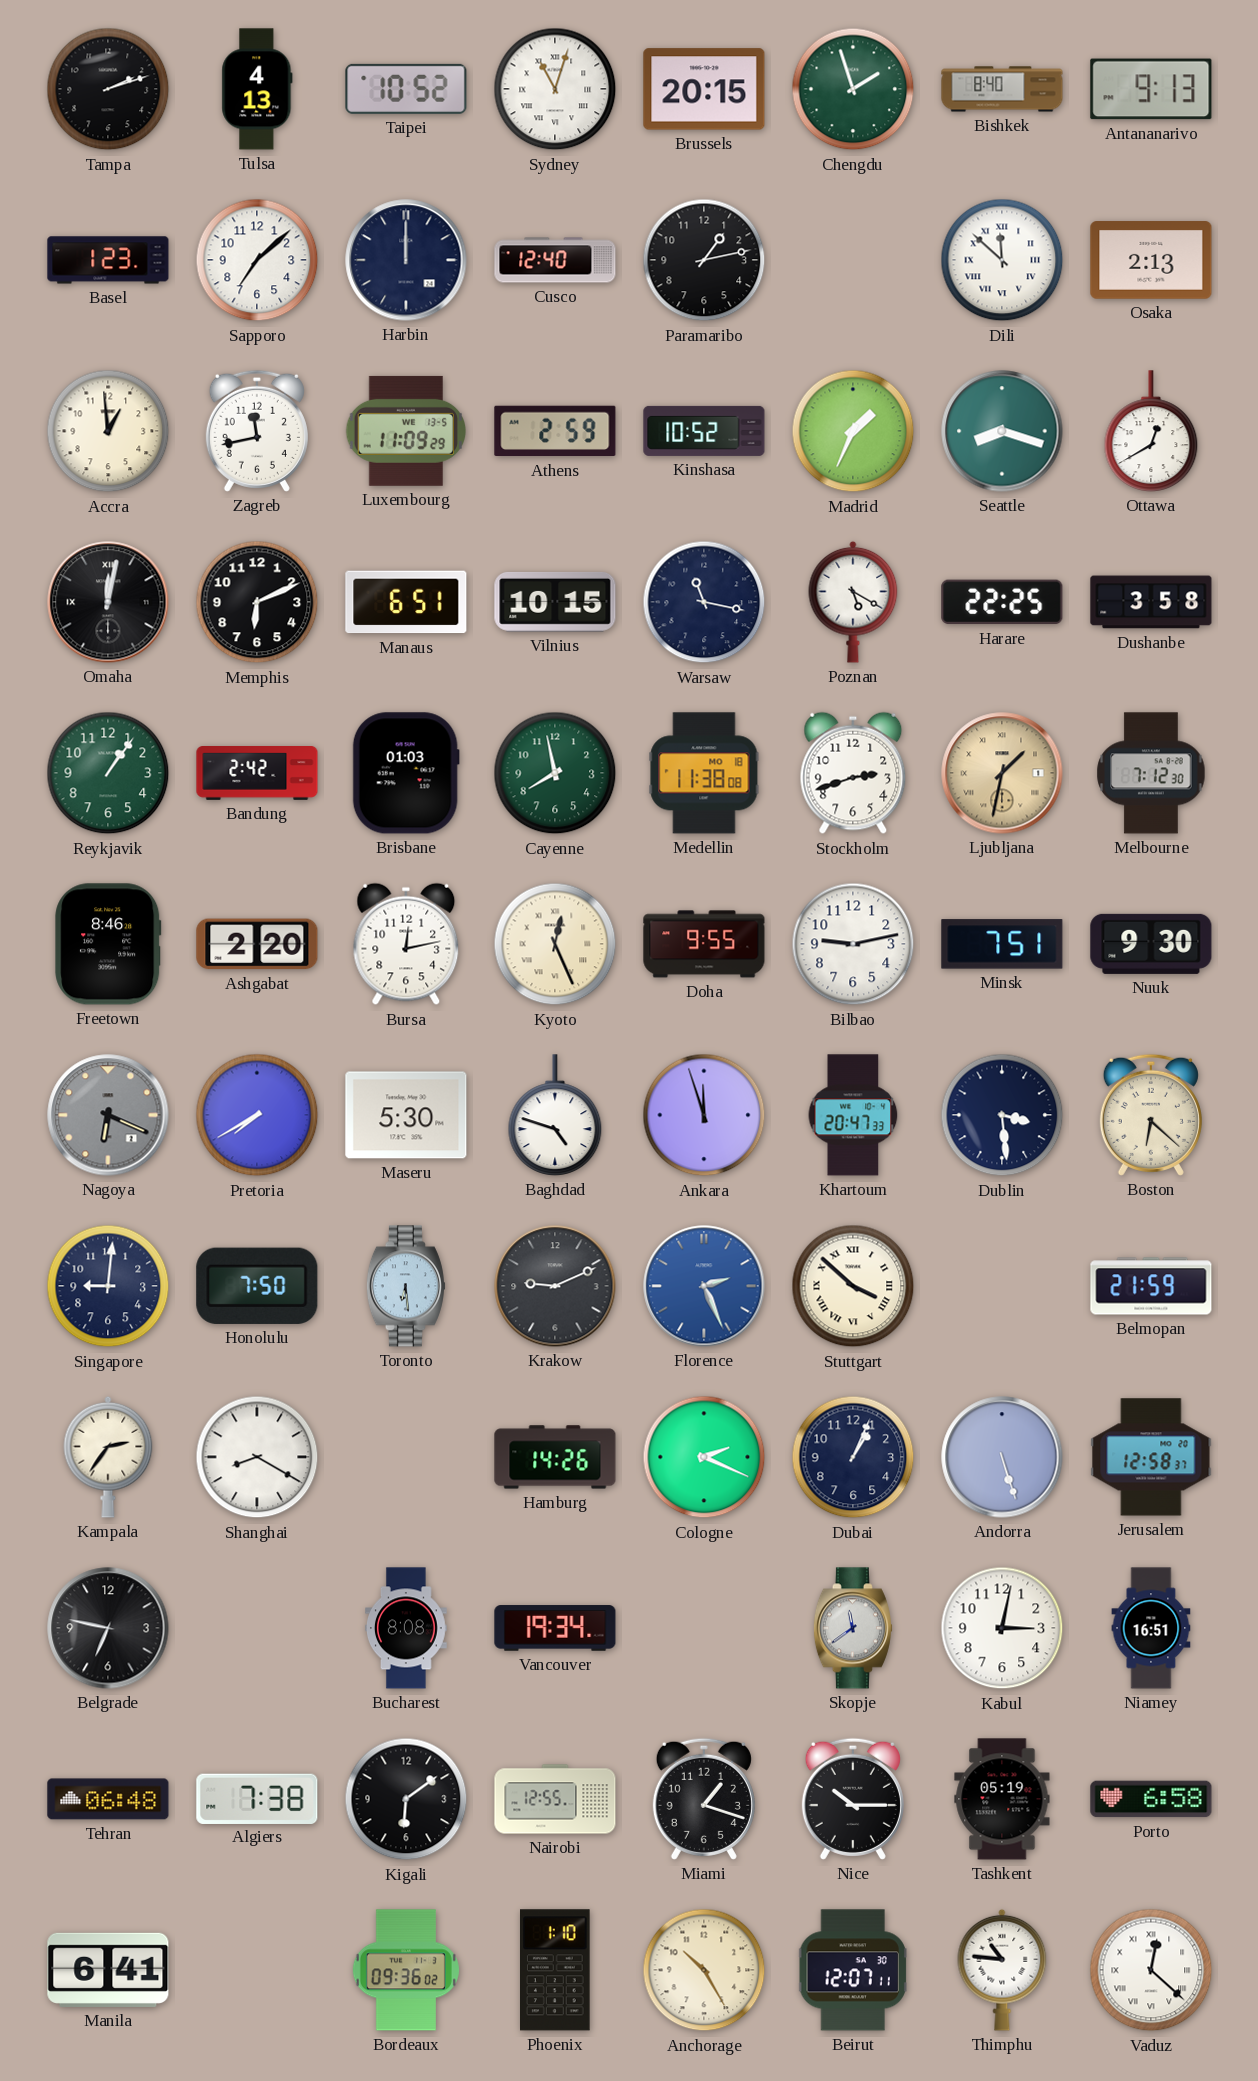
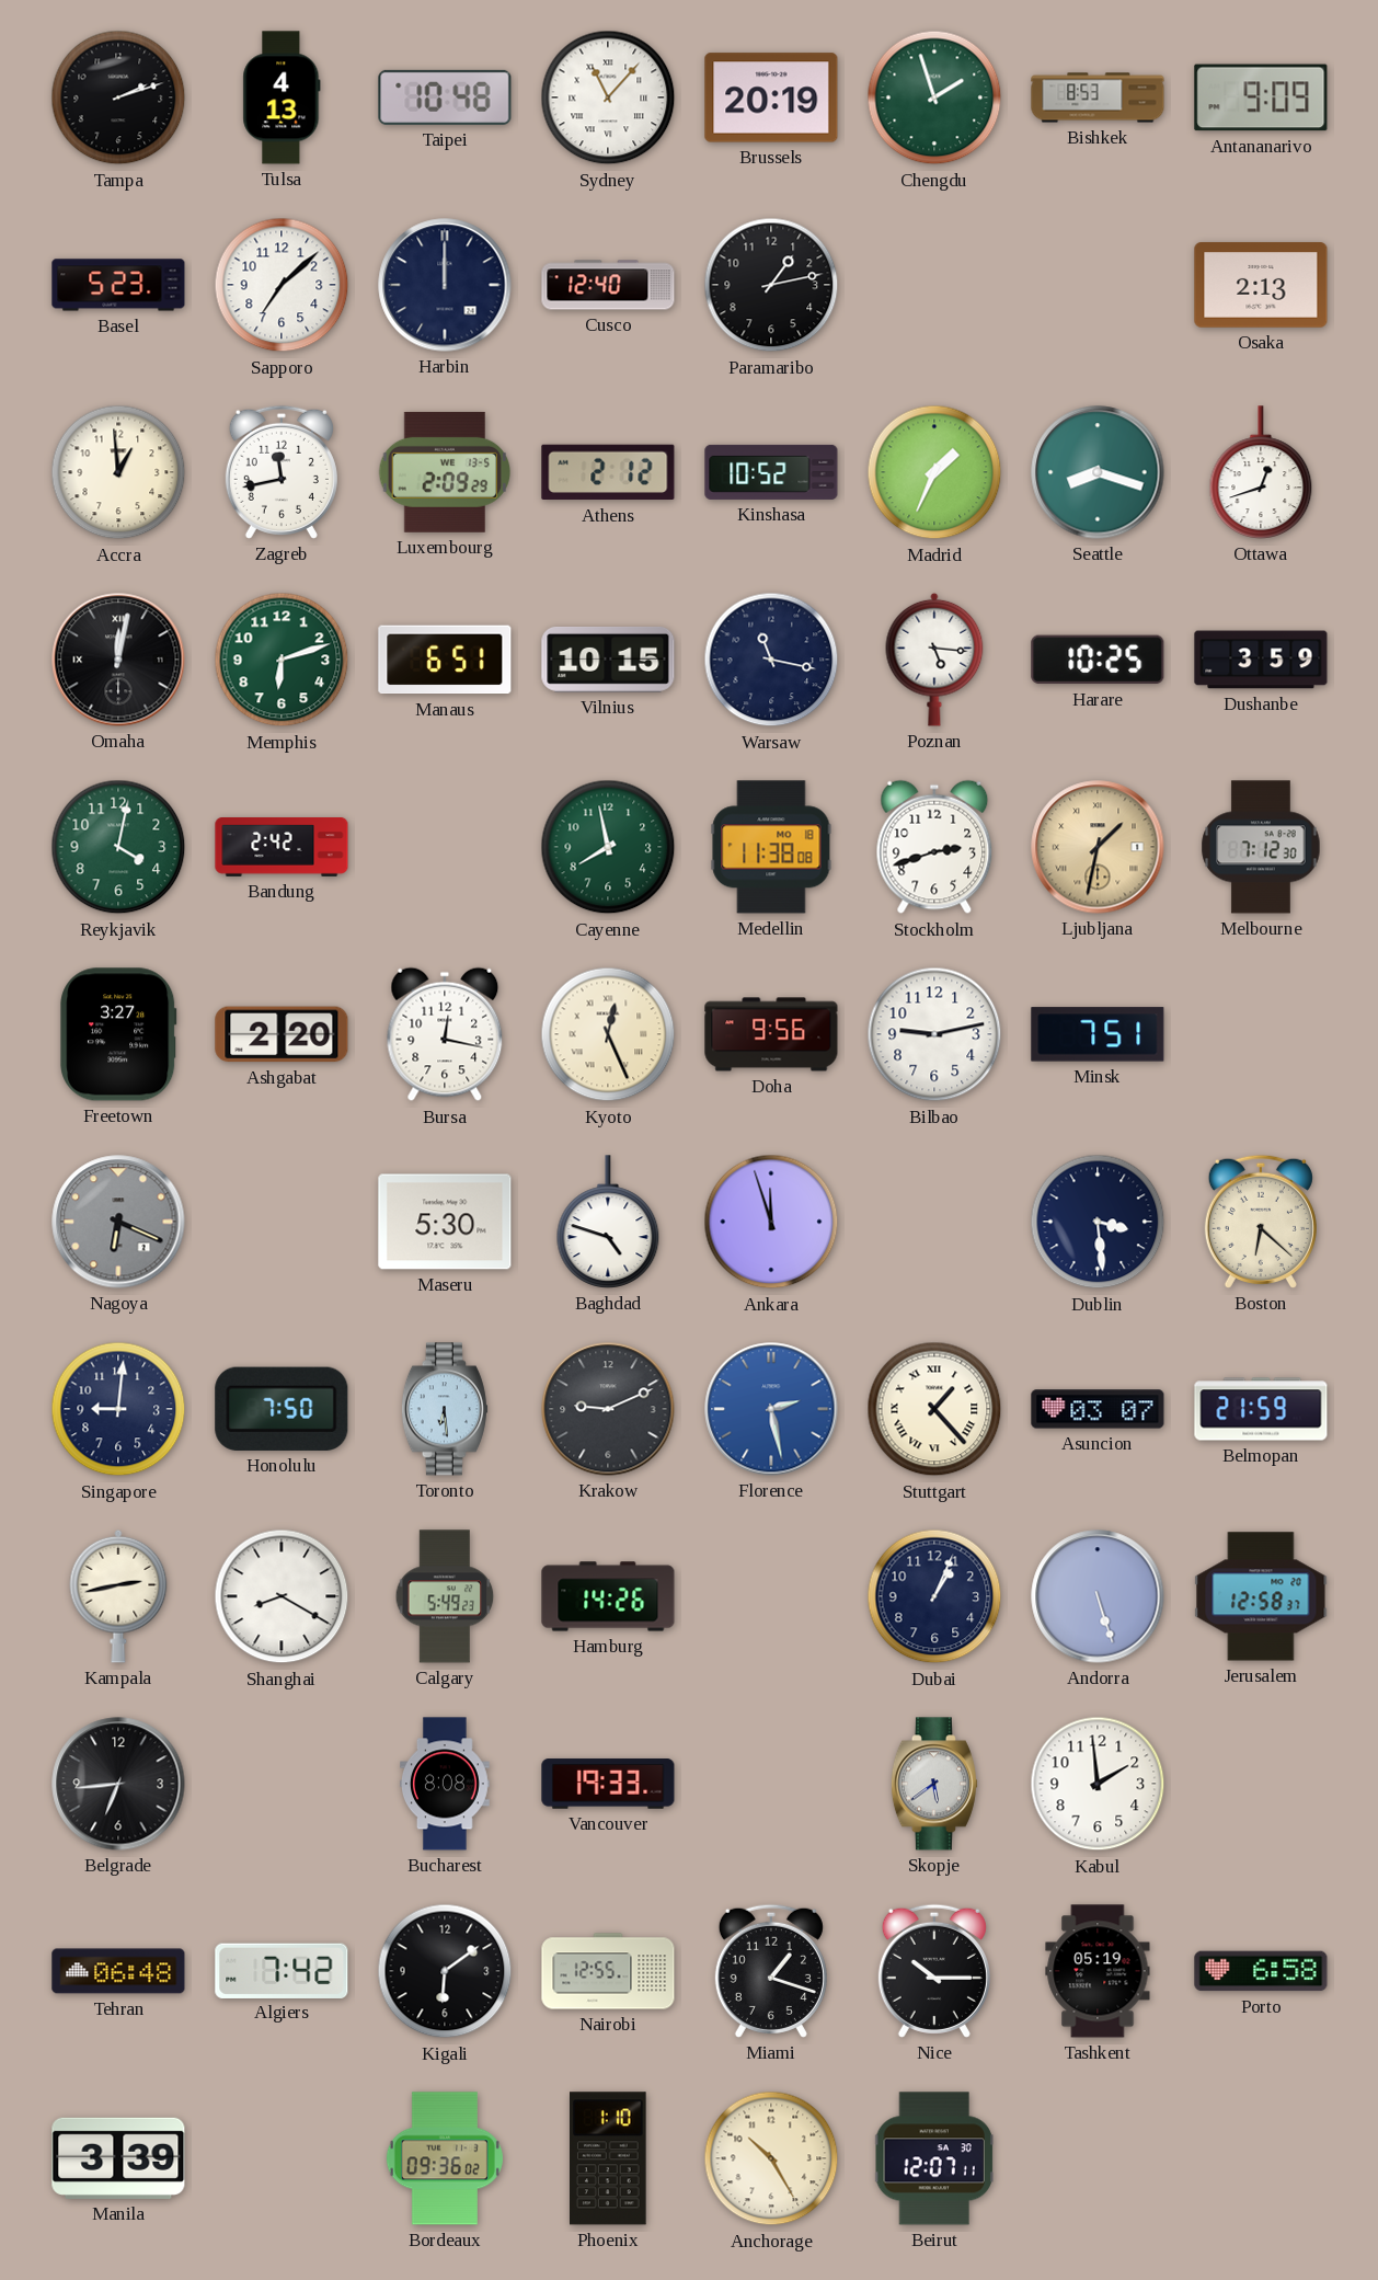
Taipei: 10:52 -> 10:48 (445, 98)
Sydney: 11:03 -> 11:07 (608, 98)
Brussels: 20:15 -> 20:19 (771, 98)
Bishkek: 8:40 -> 8:53 (1098, 98)
Antananarivo: 9:13 -> 9:09 (1261, 98)
Basel: 1:23 -> 5:23 (118, 285)
Dili: 11:52 -> none (1002, 260)
Luxembourg: 11:09 -> 2:09 (444, 472)
Athens: 2:59 -> 2:12 (608, 472)
Ottawa: 12:40 -> 12:42 (1261, 472)
Memphis: 6:11 -> 6:12 (282, 660)
Memphis dial: black -> green (282, 660)
Poznan: 5:20 -> 5:16 (934, 660)
Harare: 22:25 -> 10:25 (1098, 660)
Dushanbe: 3:58 -> 3:59 (1261, 660)
Reykjavik: 1:06 -> 4:02 (118, 847)
Brisbane: 01:03 -> none (406, 773)
Freetown: 8:46 -> 3:27 (118, 1034)
Bursa: 12:13 -> 12:17 (445, 1034)
Doha: 9:55 -> 9:56 (771, 1034)
Nuuk: 9:30 -> none (1151, 944)
Pretoria: 7:40 -> none (257, 1115)
Khartoum: 20:47 -> none (853, 1115)
Florence: 2:26 -> 2:28 (771, 1409)
Stuttgart: 3:52 -> 1:23 (934, 1409)
Asuncion: none -> 03:07 (1098, 1409)
Kampala: 2:36 -> 2:43 (118, 1596)
Calgary: none -> 5:49 (445, 1596)
Cologne: 2:19 -> none (704, 1457)
Belgrade: 6:47 -> 6:44 (118, 1784)
Vancouver: 19:34 -> 19:33 (608, 1784)
Skopje: 11:39 -> 5:39 (934, 1784)
Kabul: 3:02 -> 1:59 (1098, 1784)
Niamey: 16:51 -> none (1151, 1628)
Algiers: 7:38 -> 7:42 (282, 1970)
Manila: 6:41 -> 3:39 (118, 2158)
Thimphu: 10:46 -> none (1002, 1970)
Vaduz: 12:22 -> none (1151, 1970)
